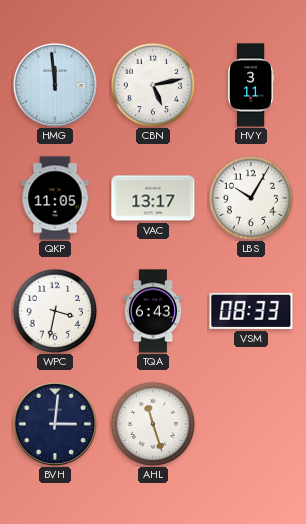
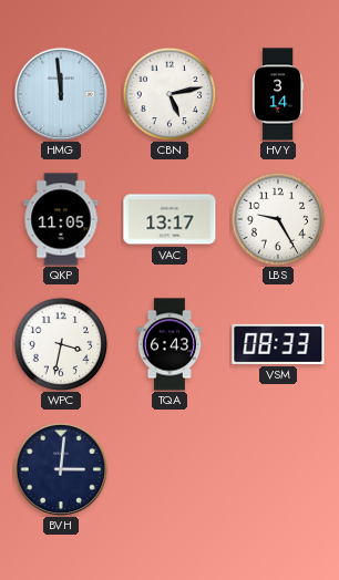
HVY: 3:11 -> 3:14 (278, 94)
LBS: 10:05 -> 9:25 (278, 219)
AHL: 11:27 -> none (153, 424)
